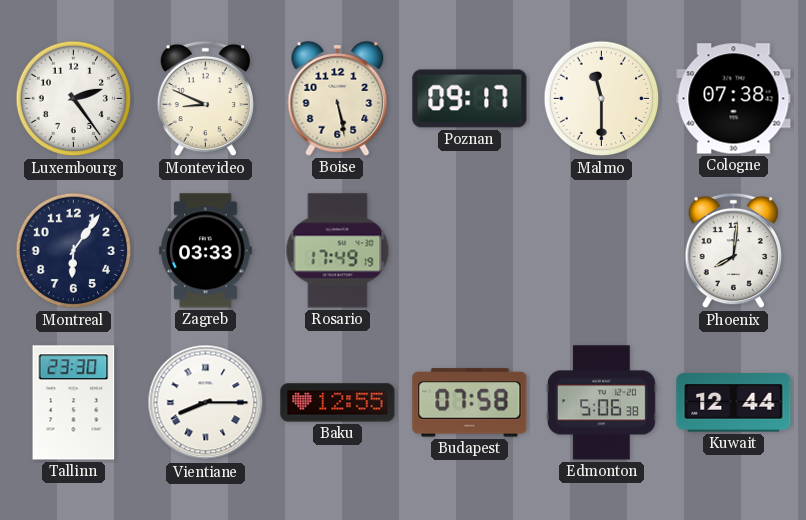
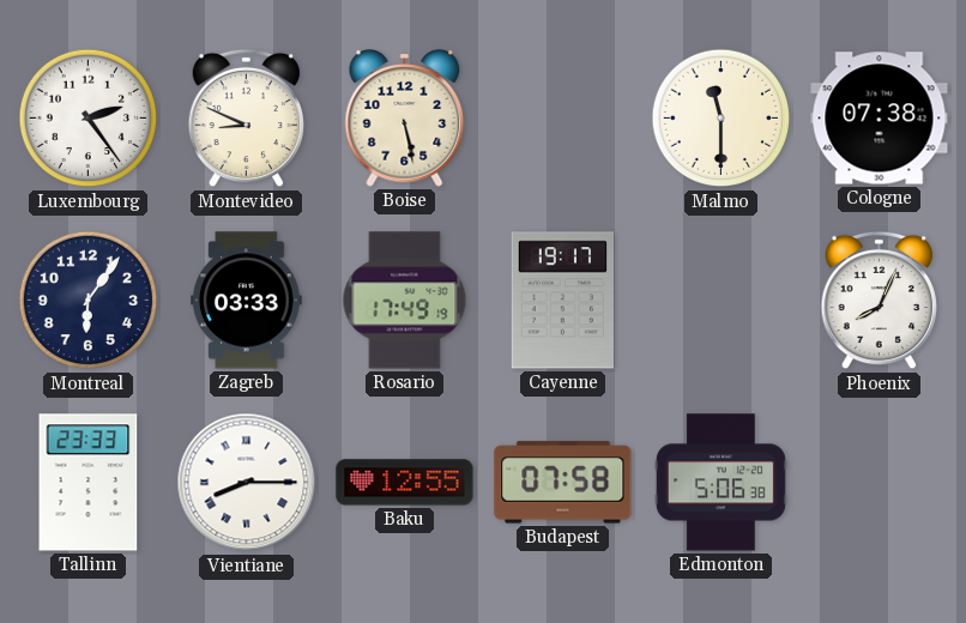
Poznan: 09:17 -> none (470, 99)
Cayenne: none -> 19:17 (562, 301)
Phoenix: 8:01 -> 8:04 (879, 301)
Tallinn: 23:30 -> 23:33 (89, 483)
Kuwait: 12:44 -> none (734, 403)
